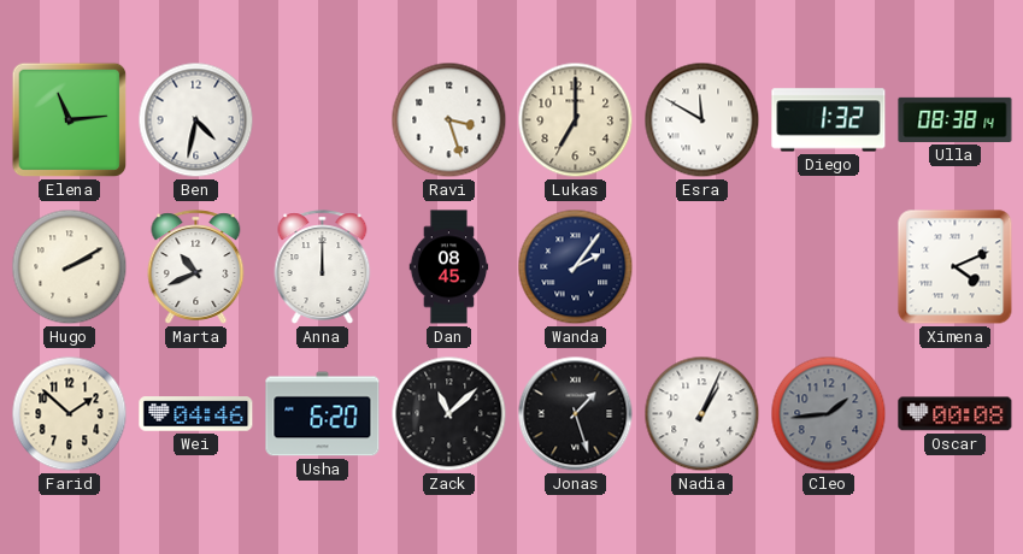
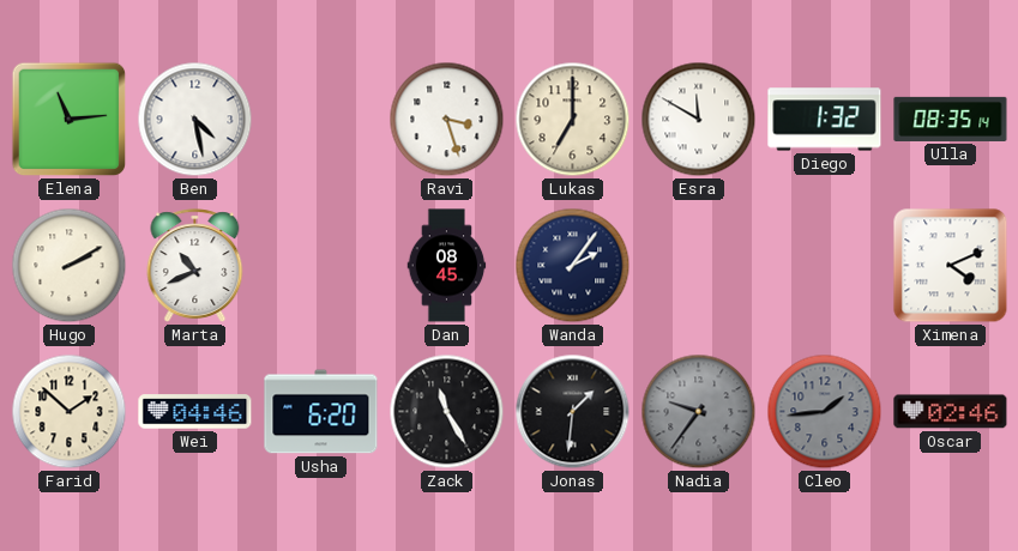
Ben: 4:32 -> 4:28 (195, 120)
Ulla: 08:38 -> 08:35 (951, 119)
Anna: 12:00 -> none (323, 267)
Zack: 11:08 -> 11:25 (447, 412)
Jonas: 1:27 -> 1:31 (573, 412)
Nadia: 1:04 -> 9:36 (699, 412)
Nadia dial: white -> grey (699, 412)
Oscar: 00:08 -> 02:46 (951, 412)
